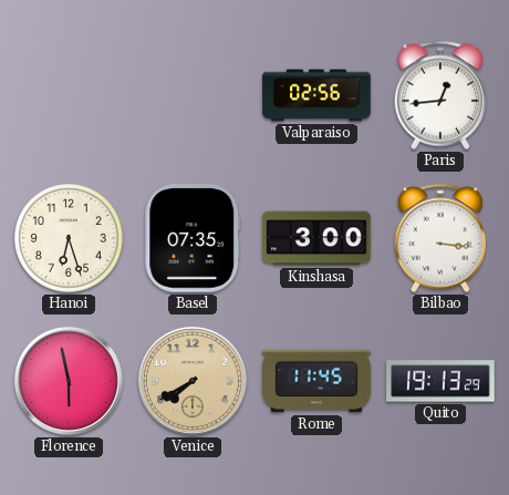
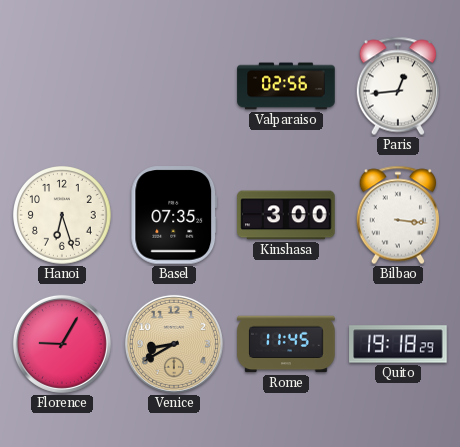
Florence: 5:58 -> 9:05 (62, 344)
Venice: 7:40 -> 8:40 (174, 344)
Quito: 19:13 -> 19:18 (398, 344)
